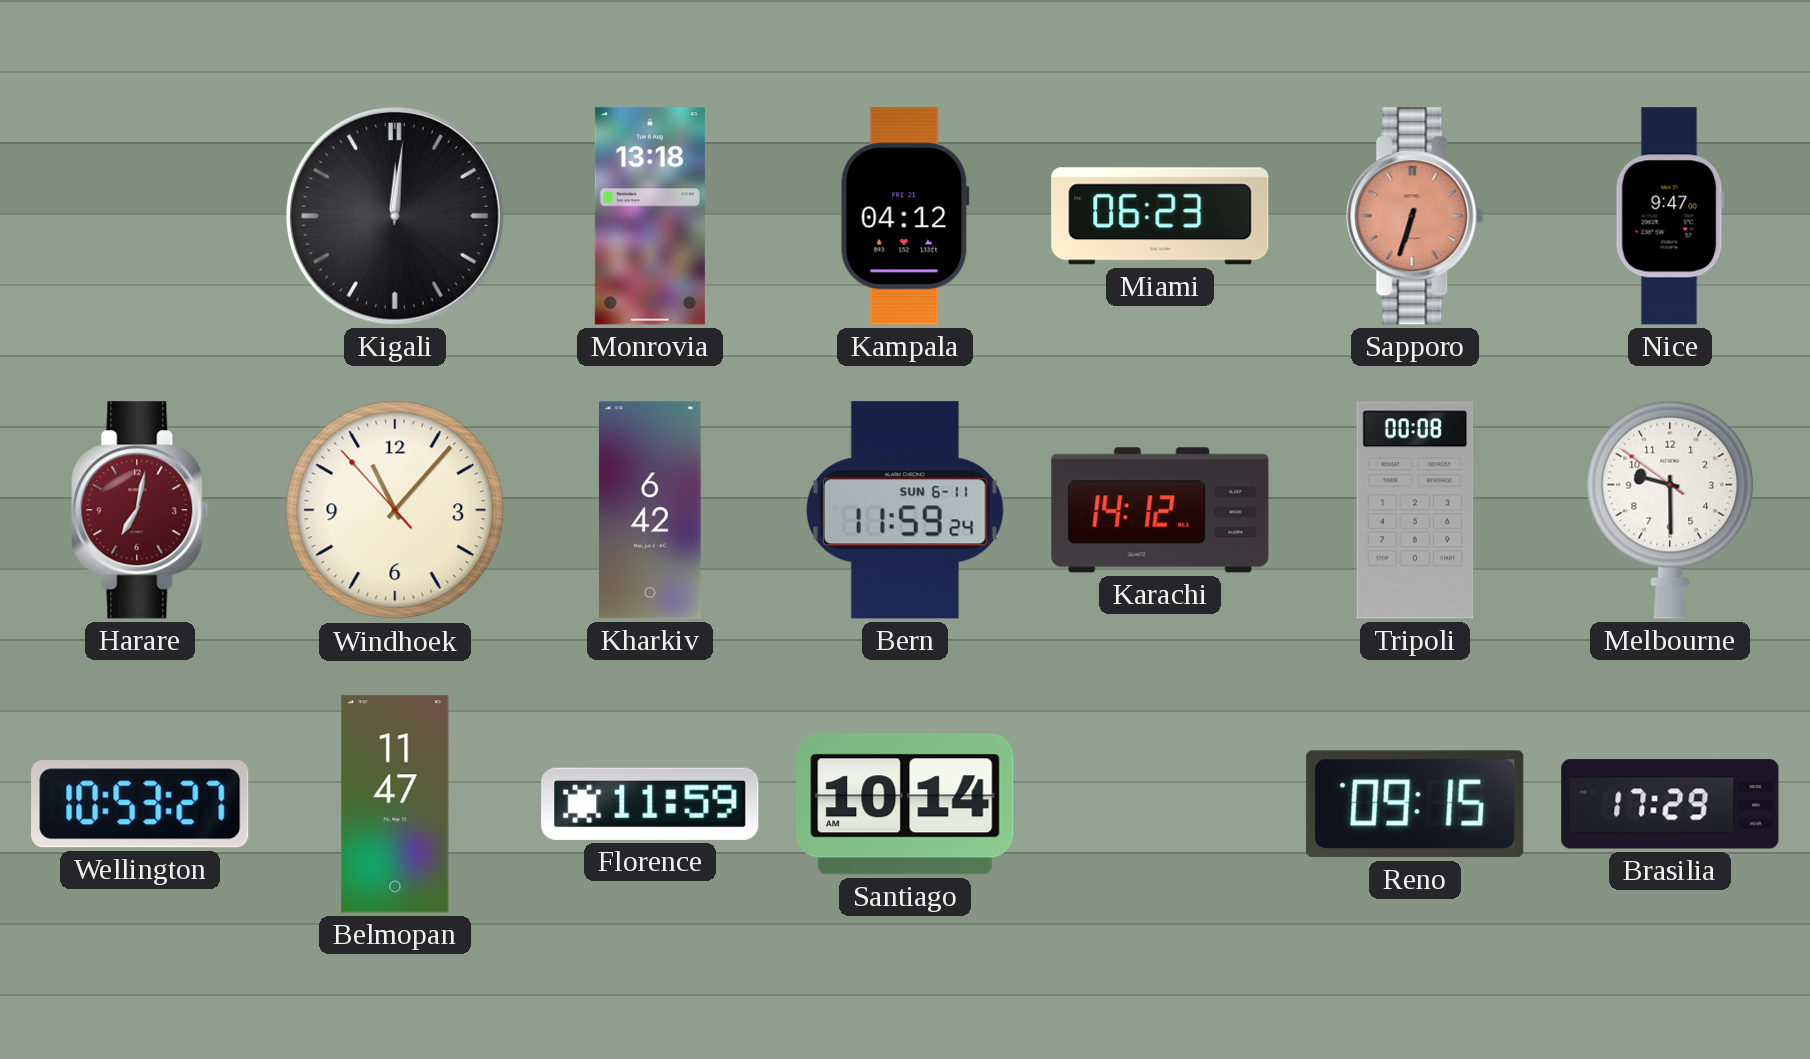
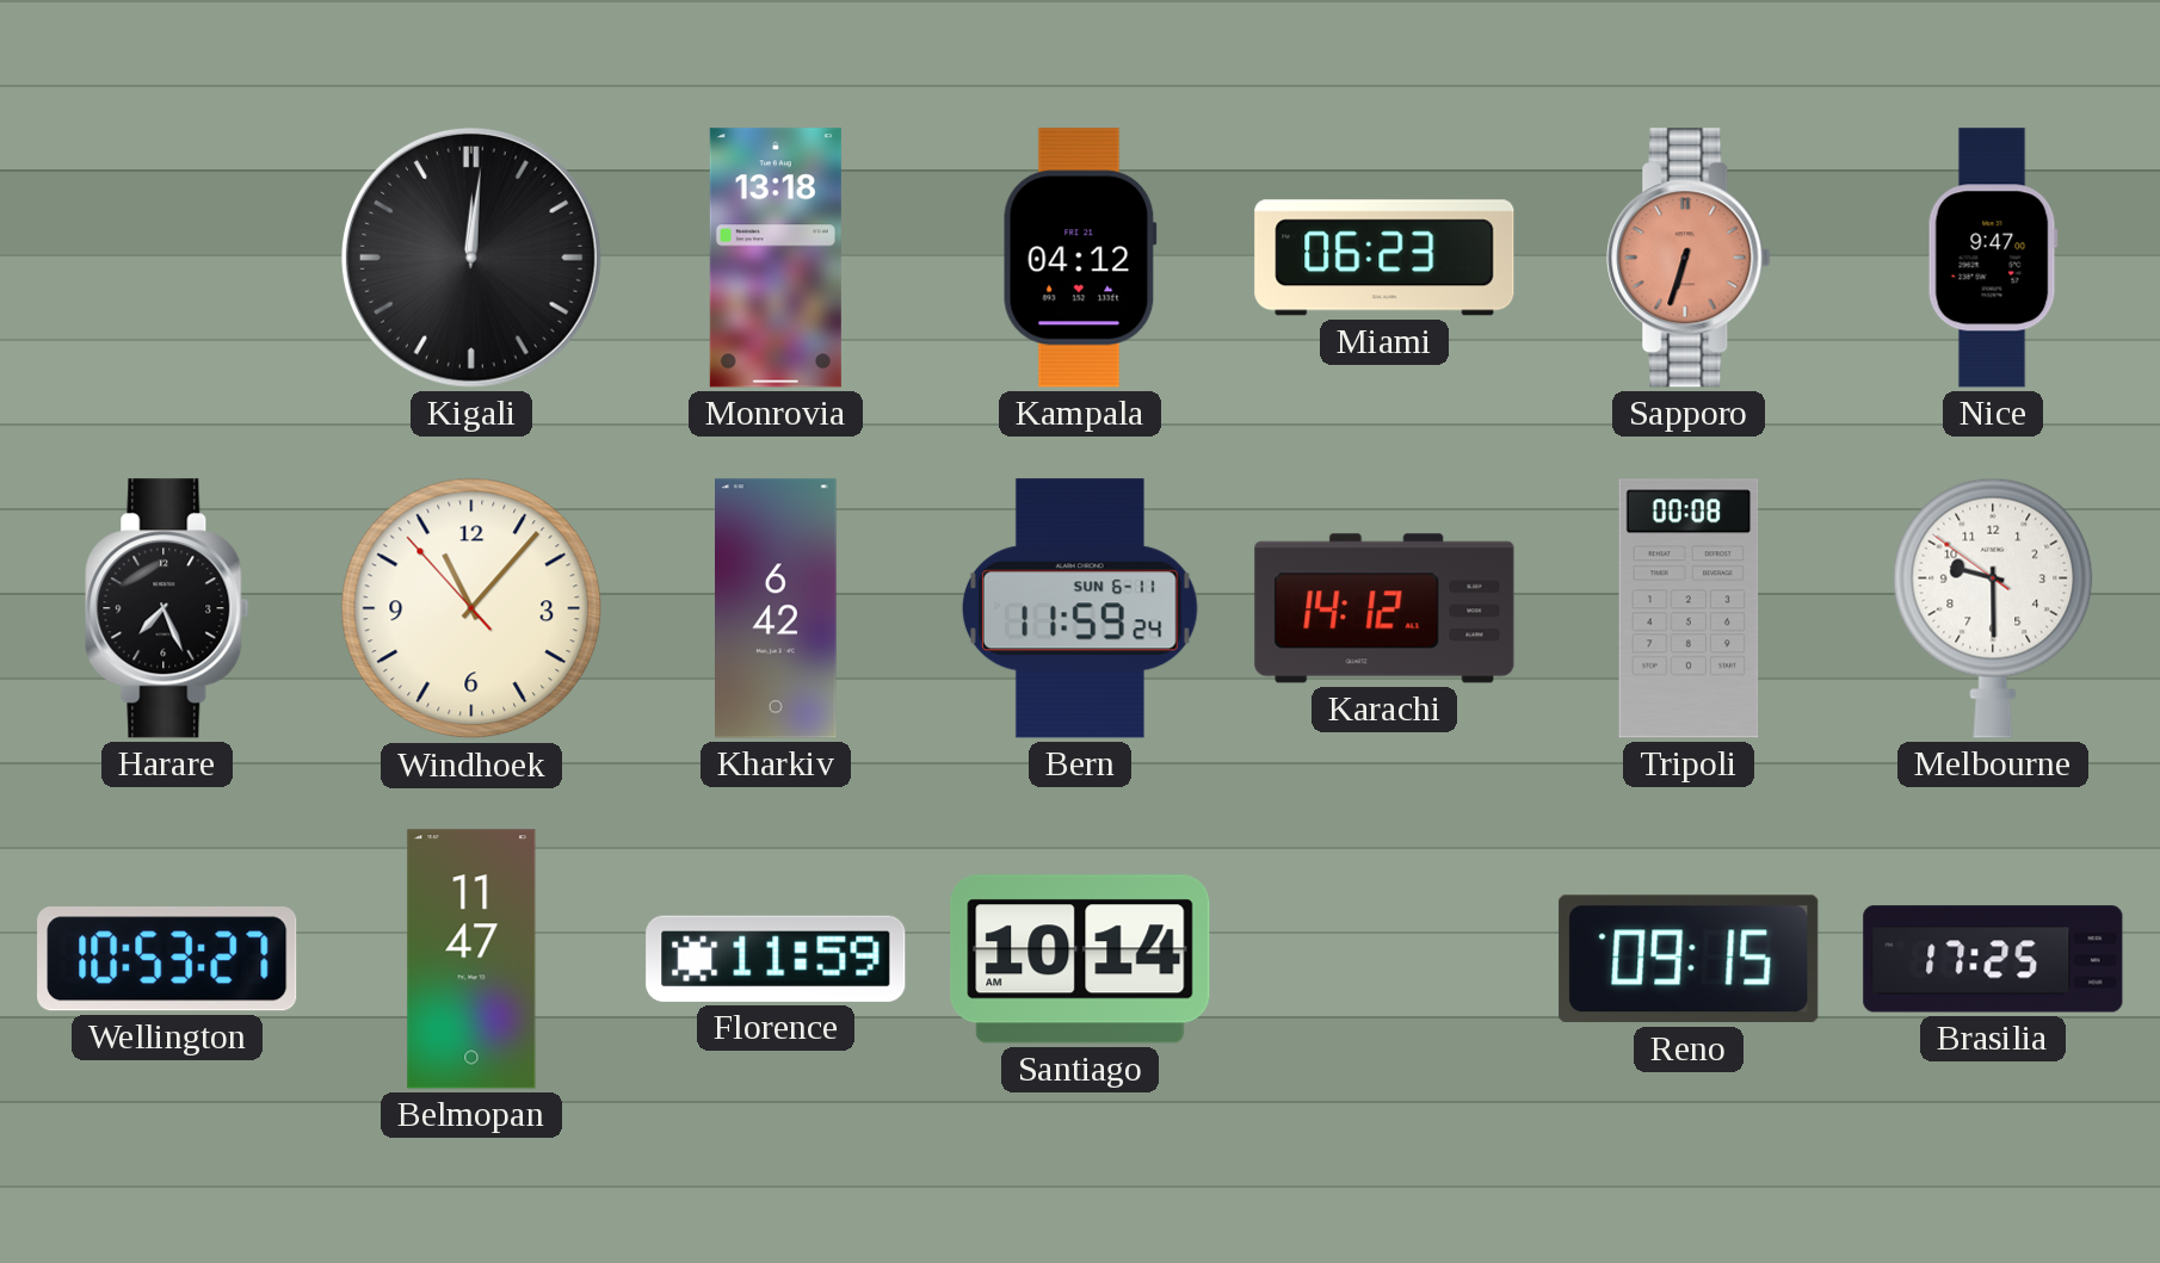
Harare: 7:02 -> 7:26 (167, 608)
Harare dial: burgundy -> black (167, 608)
Brasilia: 17:29 -> 17:25 (1993, 959)
